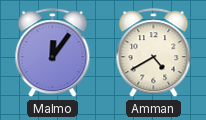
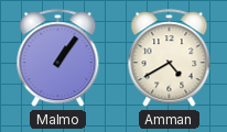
Malmo: 12:06 -> 1:06 (58, 58)
